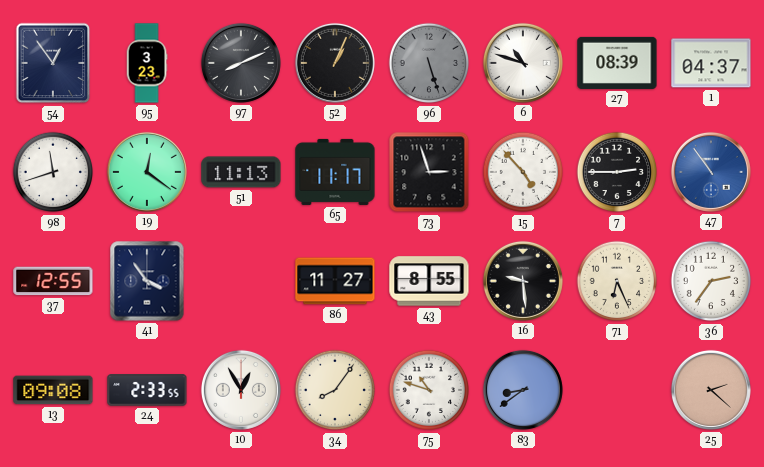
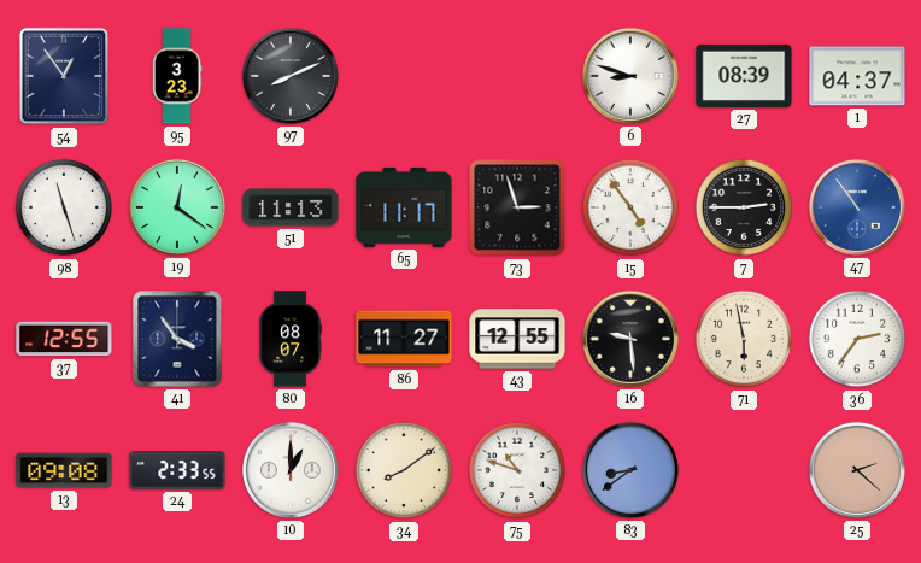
52: 1:04 -> none (335, 63)
96: 5:27 -> none (429, 63)
6: 10:48 -> 8:48 (630, 76)
98: 11:42 -> 11:27 (64, 207)
15: 4:53 -> 4:54 (630, 207)
80: none -> 08:07 (291, 339)
43: 8:55 -> 12:55 (517, 339)
71: 6:26 -> 5:58 (744, 339)
10: 12:55 -> 1:00 (291, 470)
34: 8:06 -> 8:09 (404, 470)
